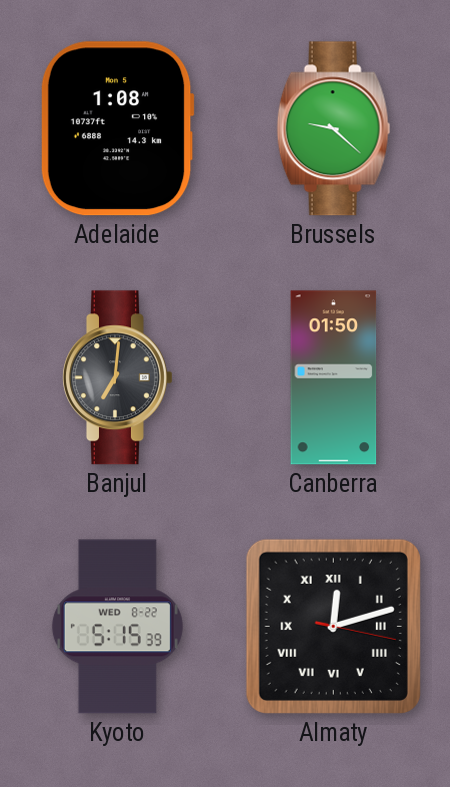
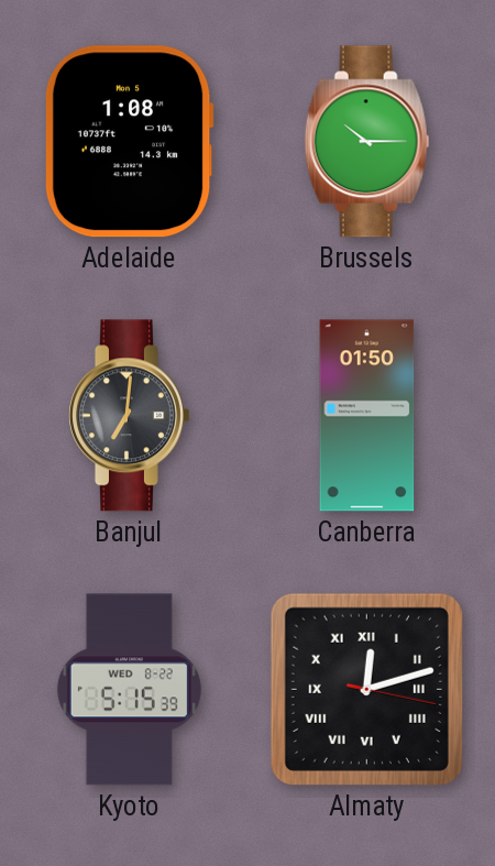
Brussels: 9:22 -> 10:15 (367, 142)
